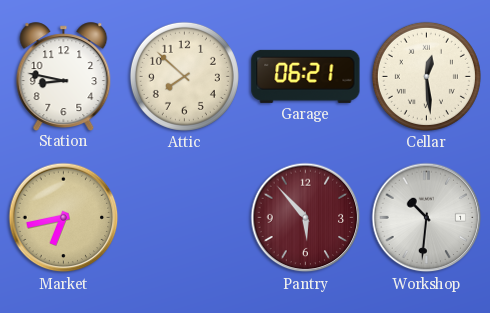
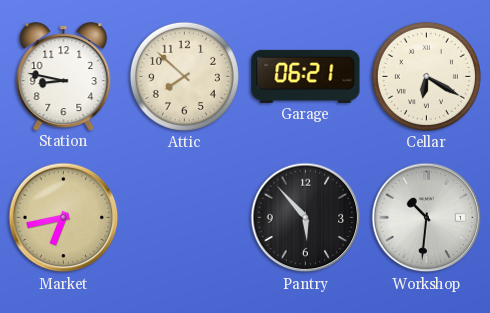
Cellar: 12:29 -> 6:20 (426, 76)
Pantry dial: burgundy -> black (306, 218)
